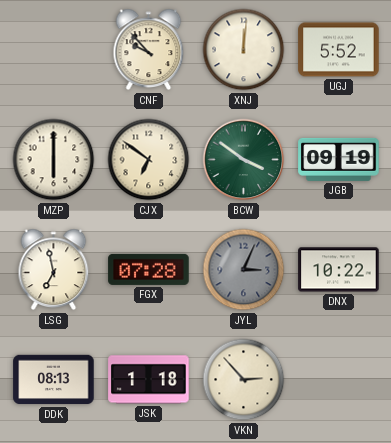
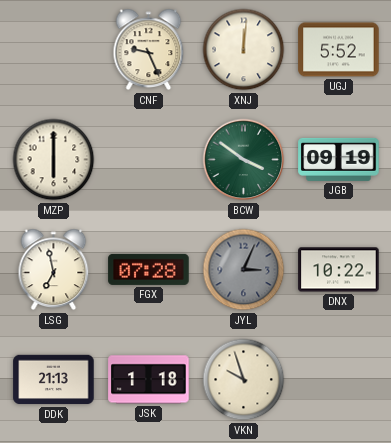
CNF: 9:53 -> 9:26 (149, 50)
CJX: 6:51 -> none (149, 160)
DDK: 08:13 -> 21:13 (54, 380)
VKN: 2:53 -> 9:57 (244, 380)
